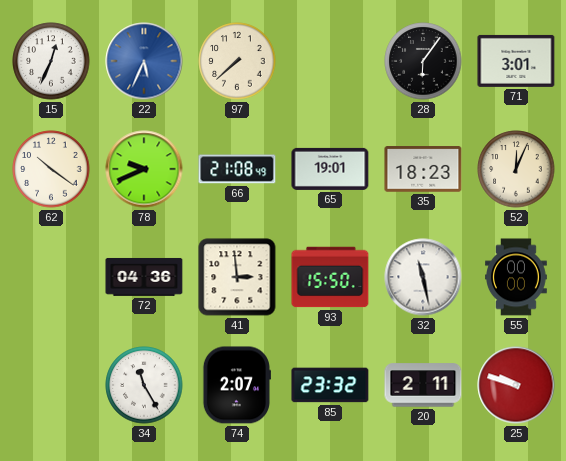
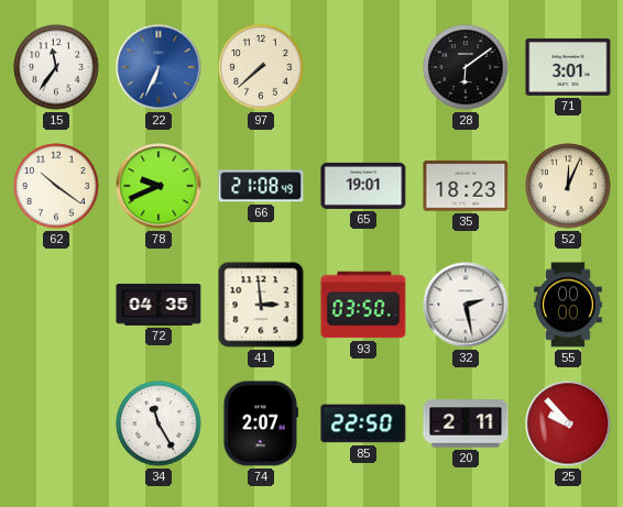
15: 12:34 -> 11:36 (56, 67)
22: 5:34 -> 6:34 (159, 67)
28: 6:06 -> 6:09 (466, 67)
72: 04:36 -> 04:35 (159, 305)
93: 15:50 -> 03:50 (363, 305)
32: 11:28 -> 2:28 (466, 305)
85: 23:32 -> 22:50 (363, 423)
25: 9:48 -> 9:53 (568, 423)
